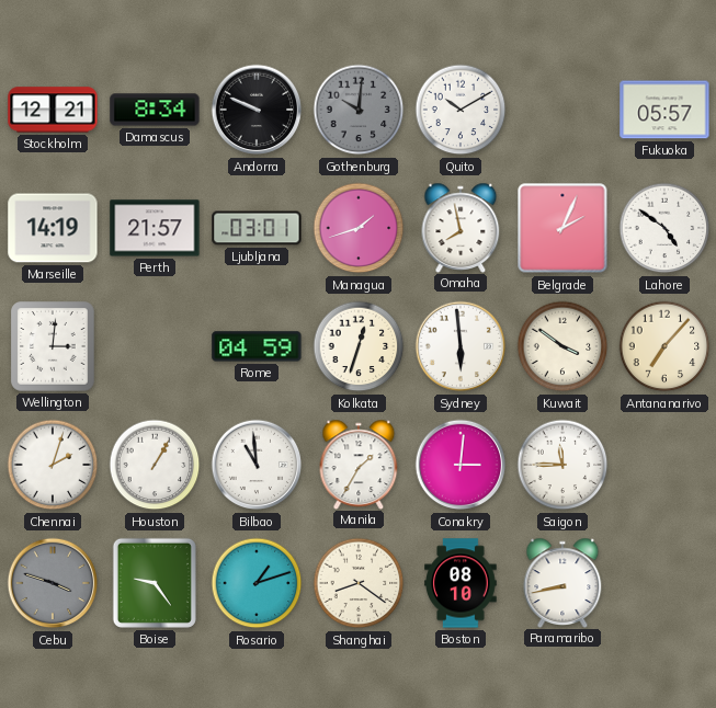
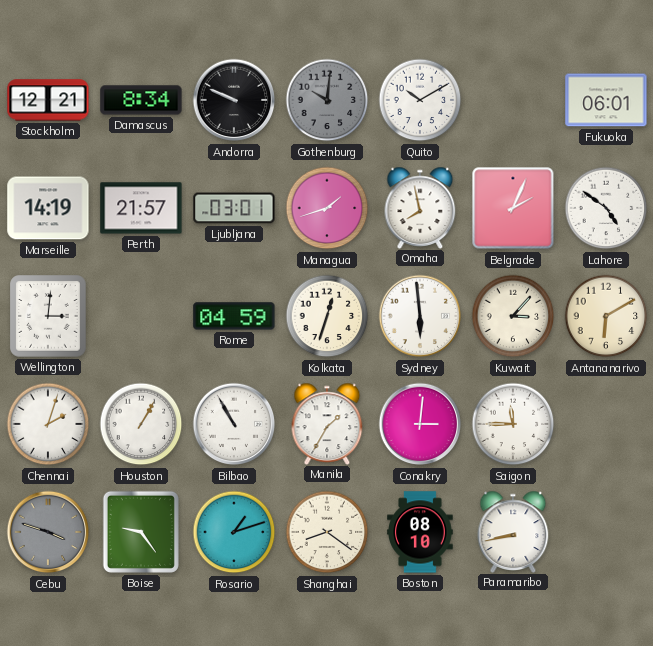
Fukuoka: 05:57 -> 06:01 (606, 100)
Kuwait: 3:51 -> 3:07 (513, 316)
Antananarivo: 7:07 -> 6:10 (606, 316)
Bilbao: 10:59 -> 10:55 (234, 424)
